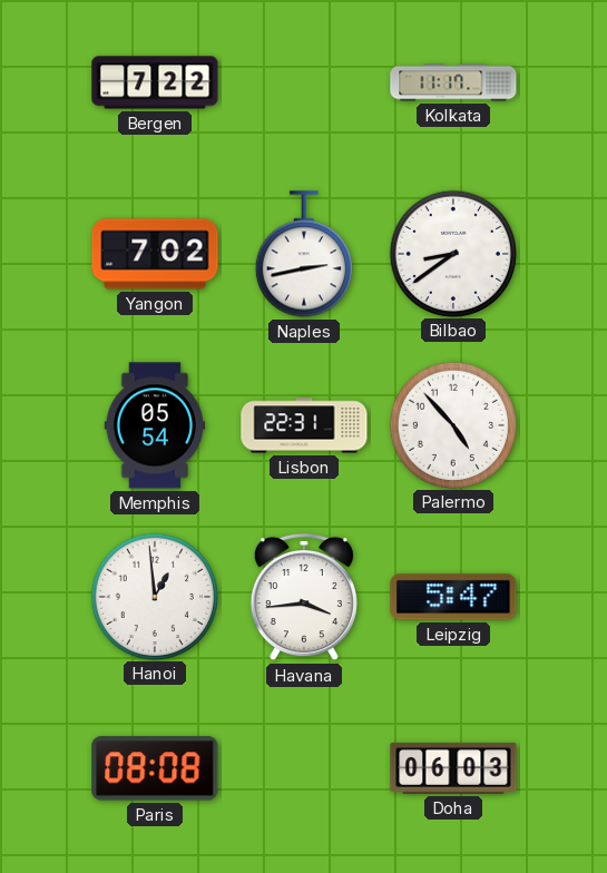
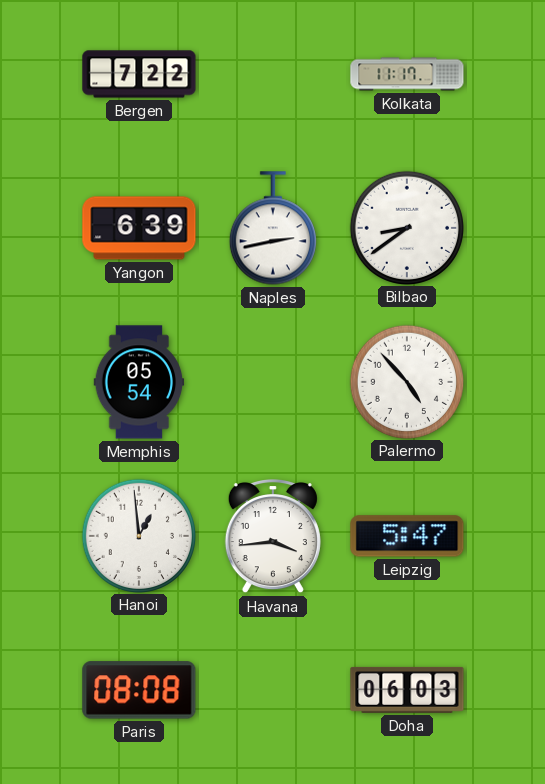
Yangon: 7:02 -> 6:39 (139, 228)
Lisbon: 22:31 -> none (304, 425)
